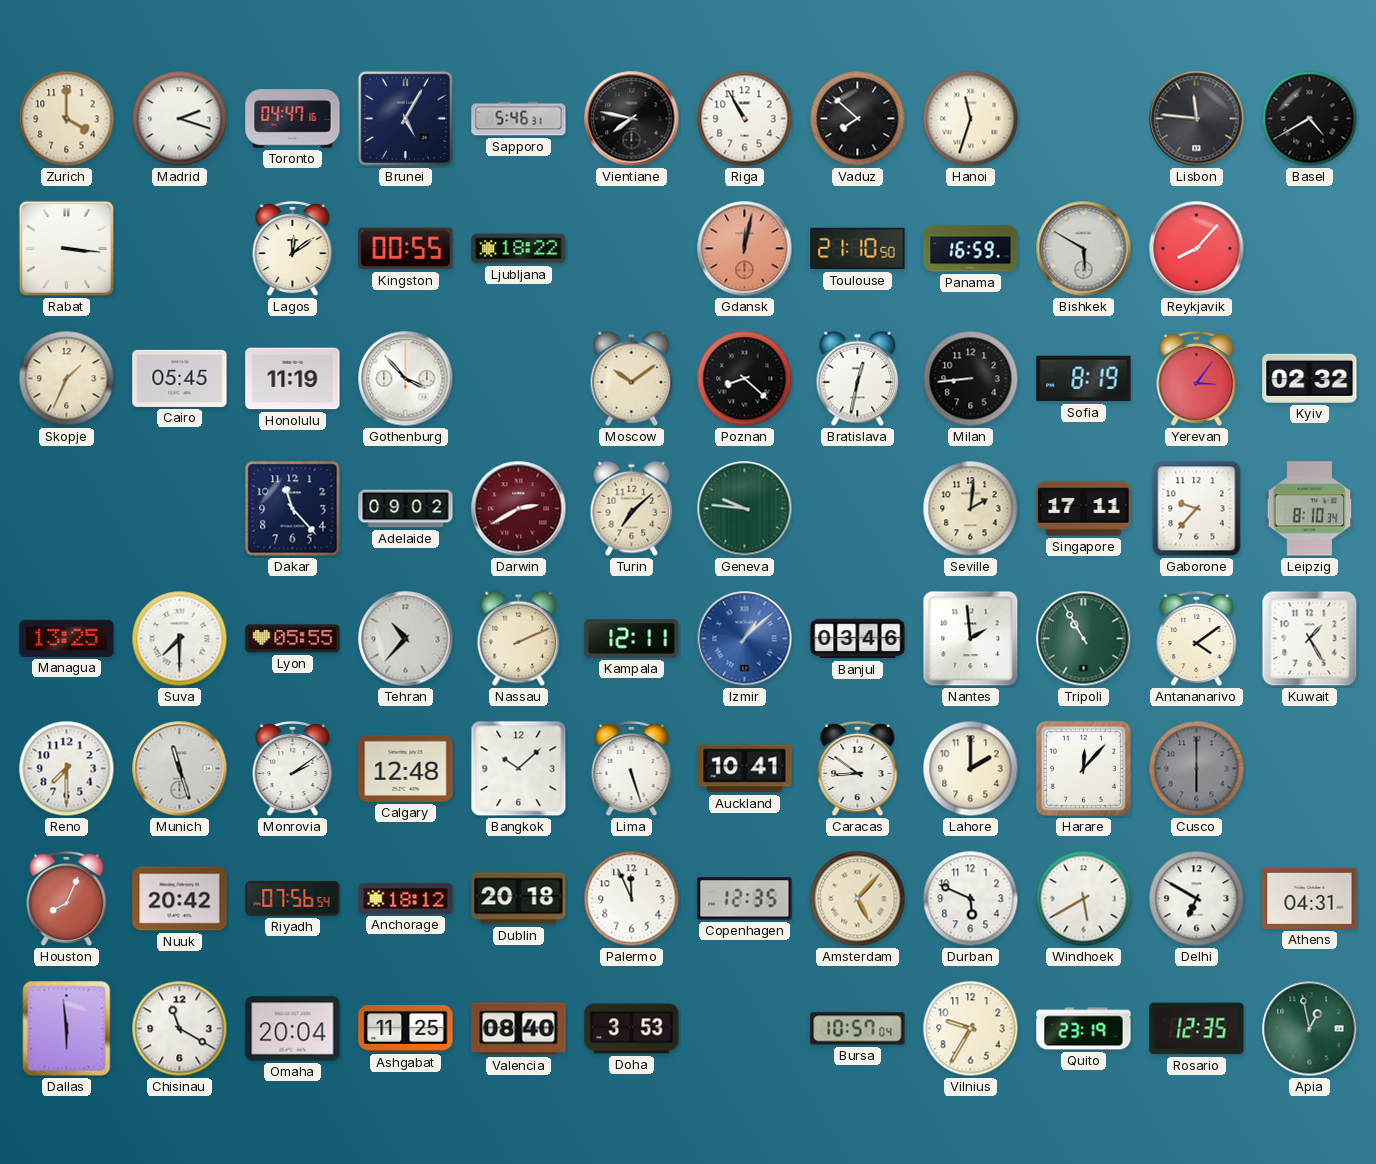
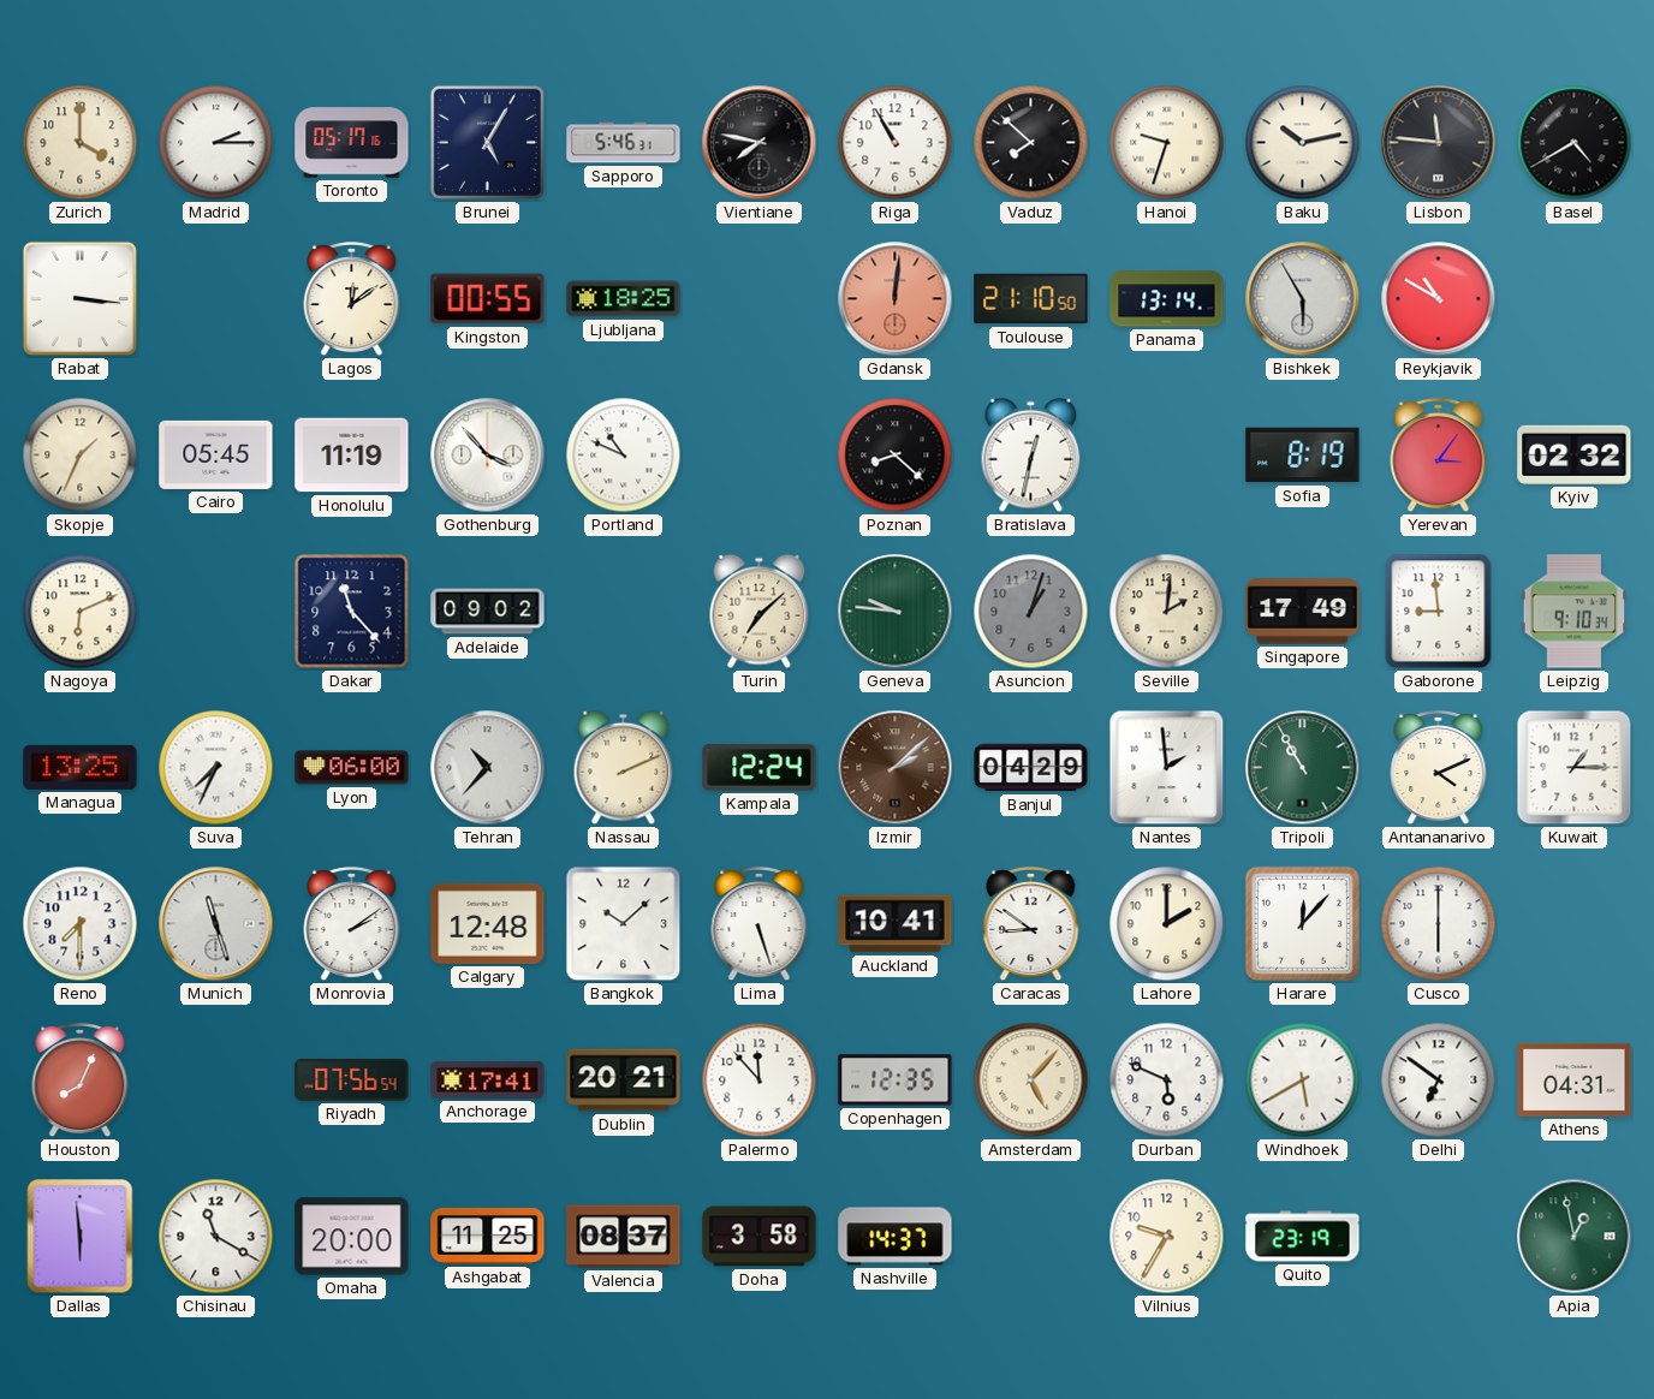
Madrid: 2:18 -> 2:15 (216, 143)
Toronto: 04:47 -> 05:17 (352, 143)
Hanoi: 11:33 -> 9:33 (1167, 143)
Baku: none -> 10:13 (1303, 143)
Ljubljana: 18:22 -> 18:25 (624, 299)
Gdansk: 12:02 -> 12:01 (896, 299)
Panama: 16:59 -> 13:14 (1167, 299)
Bishkek: 5:50 -> 5:55 (1303, 299)
Reykjavik: 8:07 -> 10:50 (1439, 299)
Portland: none -> 10:49 (624, 456)
Moscow: 10:09 -> none (632, 379)
Milan: 8:44 -> none (971, 379)
Nagoya: none -> 6:11 (81, 612)
Darwin: 2:40 -> none (519, 509)
Asuncion: none -> 1:03 (1031, 612)
Singapore: 17:11 -> 17:49 (1303, 612)
Gaborone: 9:37 -> 8:59 (1439, 612)
Leipzig: 8:10 -> 9:10 (1575, 612)
Suva: 7:30 -> 7:34 (216, 768)
Lyon: 05:55 -> 06:00 (352, 768)
Kampala: 12:11 -> 12:24 (760, 768)
Izmir: 1:08 -> 2:08 (896, 768)
Izmir dial: blue -> brown (896, 768)
Banjul: 03:46 -> 04:29 (1031, 768)
Antananarivo: 4:09 -> 4:11 (1439, 768)
Kuwait: 1:25 -> 1:15 (1575, 768)
Cusco dial: grey -> white (1439, 924)
Nuuk: 20:42 -> none (180, 899)
Anchorage: 18:12 -> 17:41 (488, 1079)
Dublin: 20:18 -> 20:21 (624, 1080)
Palermo: 11:56 -> 11:53 (760, 1080)
Delhi: 6:50 -> 6:51 (1439, 1080)
Omaha: 20:04 -> 20:00 (352, 1237)
Valencia: 08:40 -> 08:37 (624, 1237)
Doha: 3:53 -> 3:58 (760, 1237)
Nashville: none -> 14:37 (896, 1237)
Bursa: 10:57 -> none (858, 1029)
Rosario: 12:35 -> none (1197, 1029)
